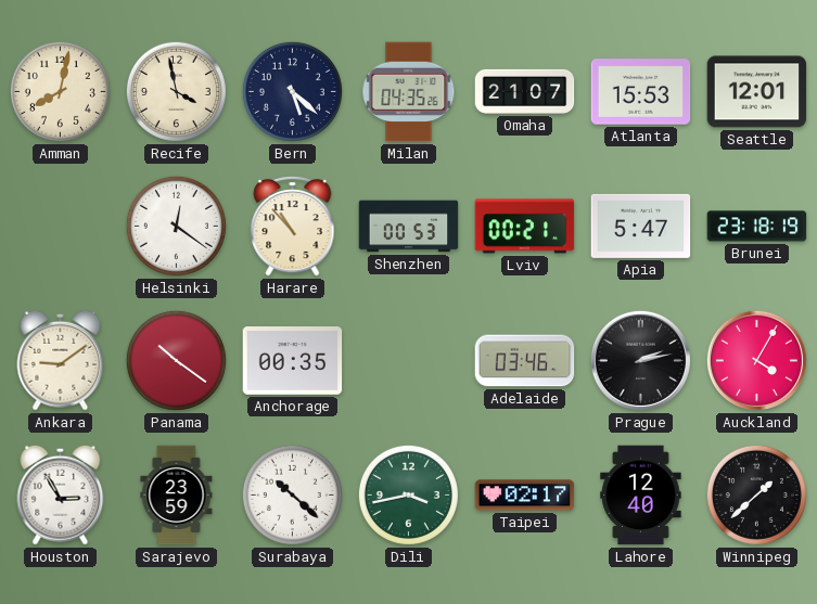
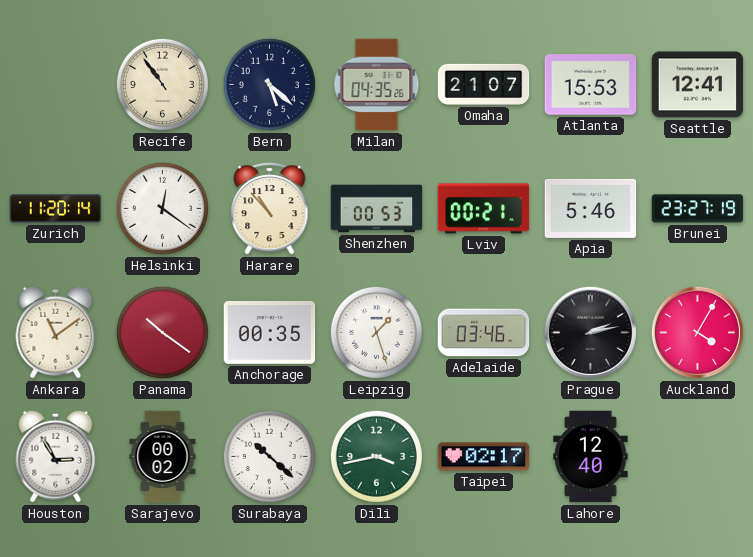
Amman: 8:02 -> none (60, 91)
Recife: 3:58 -> 10:54 (162, 84)
Seattle: 12:01 -> 12:41 (698, 85)
Zurich: none -> 11:20 (56, 209)
Apia: 5:47 -> 5:46 (591, 208)
Brunei: 23:18 -> 23:27 (698, 209)
Ankara: 9:09 -> 11:09 (56, 332)
Leipzig: none -> 1:27 (376, 332)
Sarajevo: 23:59 -> 00:02 (163, 457)
Winnipeg: 1:38 -> none (756, 494)
